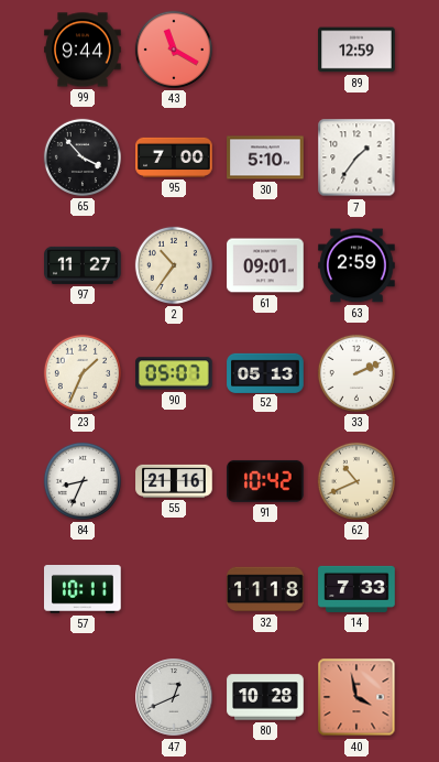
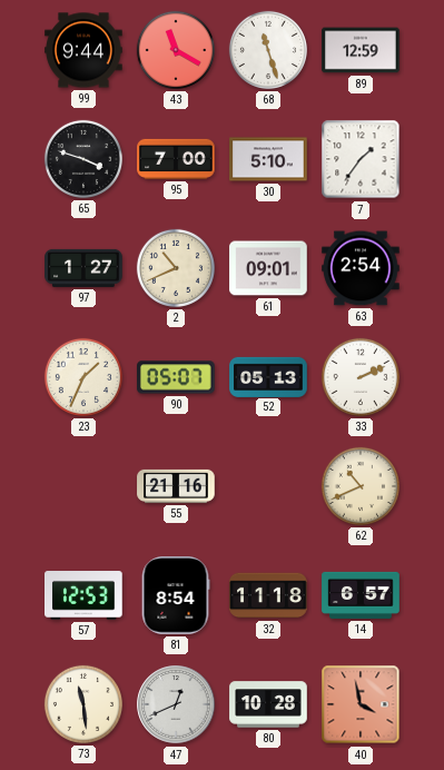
68: none -> 11:27 (268, 50)
65: 3:53 -> 3:48 (83, 159)
97: 11:27 -> 1:27 (83, 268)
2: 10:36 -> 10:41 (176, 268)
63: 2:59 -> 2:54 (361, 268)
84: 8:34 -> none (83, 481)
91: 10:42 -> none (265, 481)
57: 10:11 -> 12:53 (85, 596)
81: none -> 8:54 (176, 595)
14: 7:33 -> 6:57 (361, 595)
73: none -> 11:29 (83, 704)
